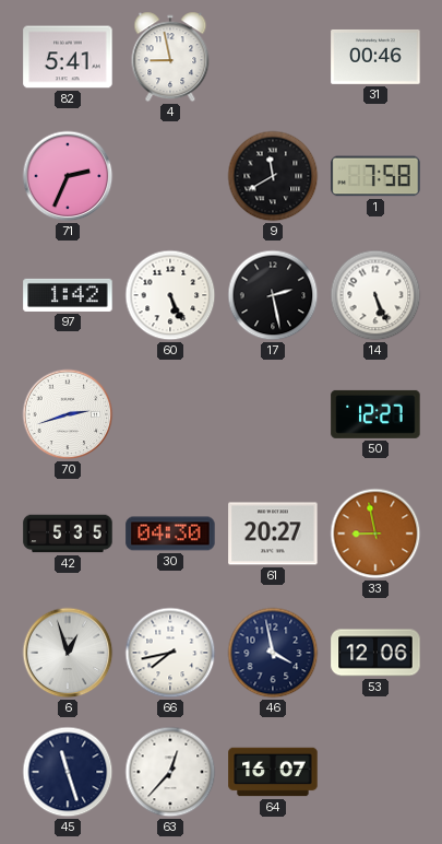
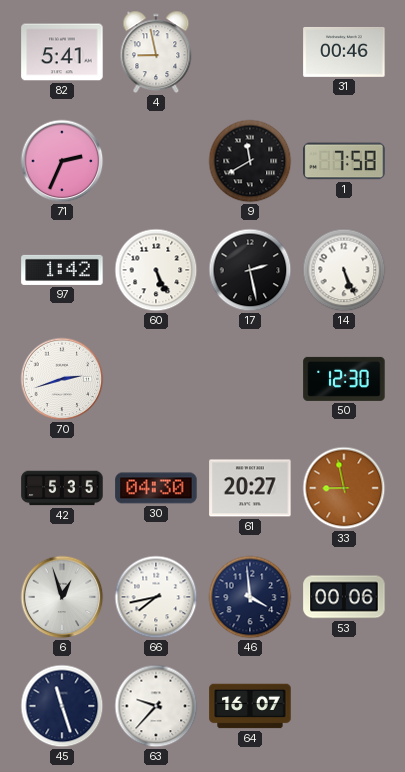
50: 12:27 -> 12:30 (344, 379)
46: 3:58 -> 3:59 (250, 597)
53: 12:06 -> 00:06 (344, 597)
63: 12:37 -> 9:37 (156, 706)
